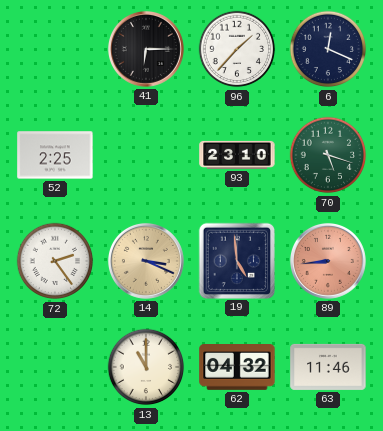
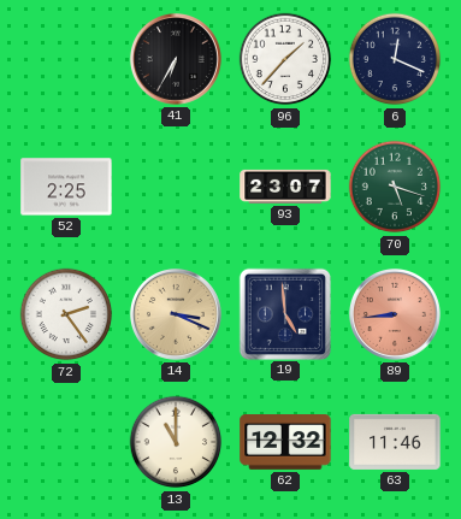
41: 6:15 -> 6:35 (176, 59)
93: 23:10 -> 23:07 (285, 187)
62: 04:32 -> 12:32 (285, 443)
